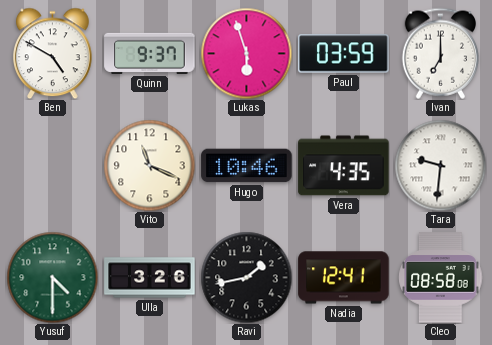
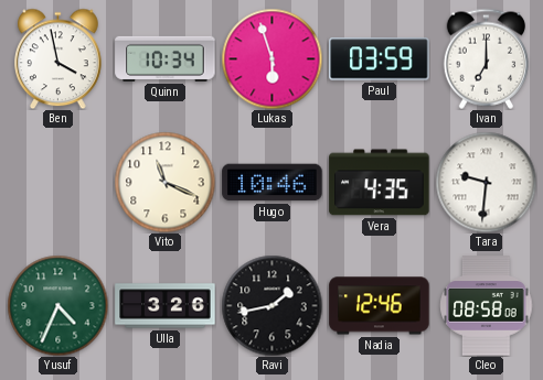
Ben: 4:50 -> 3:58 (58, 58)
Quinn: 9:37 -> 10:34 (166, 58)
Yusuf: 4:30 -> 4:34 (57, 305)
Nadia: 12:41 -> 12:46 (380, 306)
